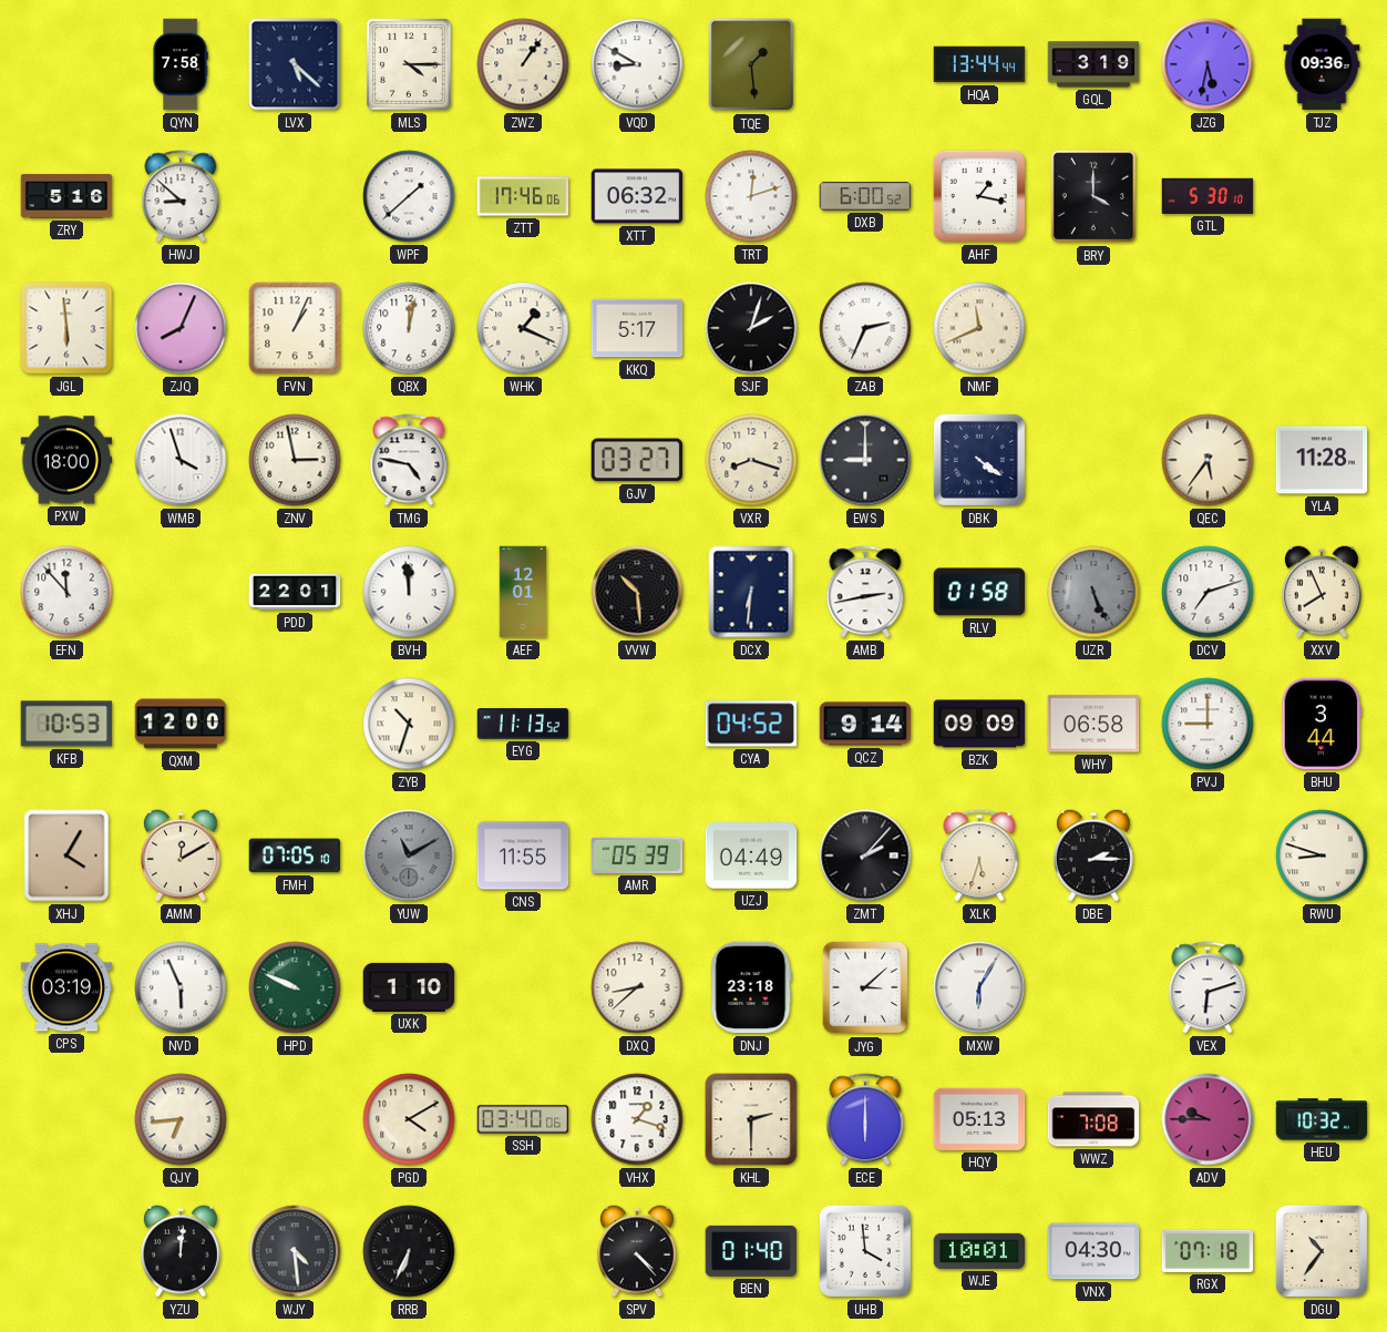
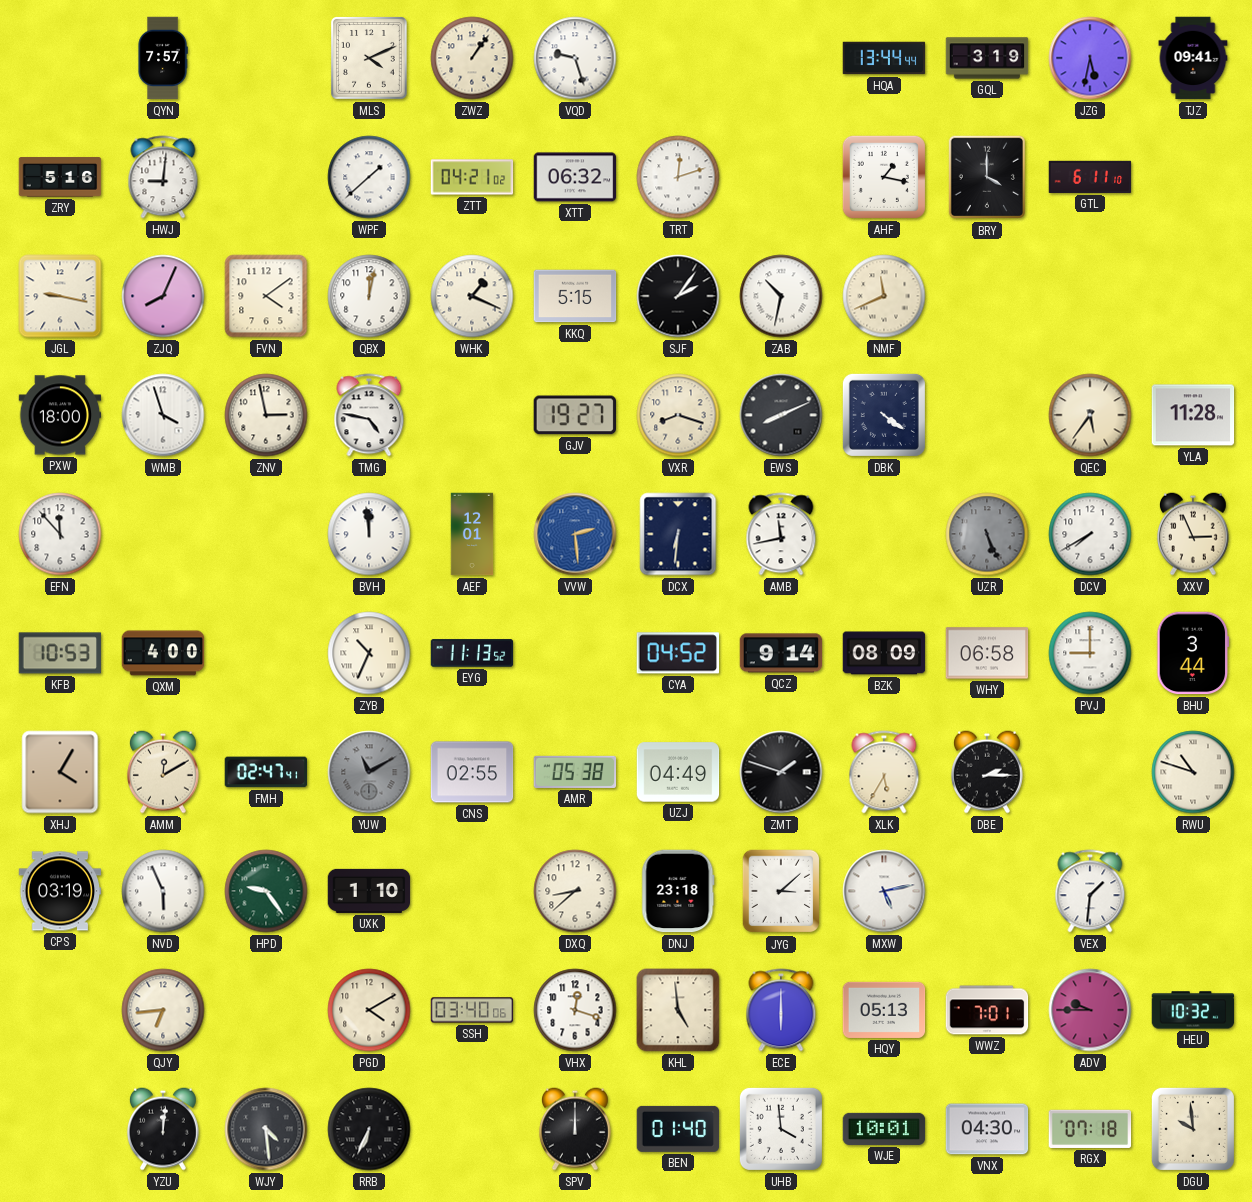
QYN: 7:58 -> 7:57 (163, 58)
LVX: 5:22 -> none (295, 64)
MLS: 4:15 -> 4:11 (369, 59)
VQD: 8:50 -> 9:27 (575, 58)
TQE: 1:29 -> none (750, 64)
TJZ: 09:36 -> 09:41 (1193, 58)
HWJ: 8:52 -> 9:01 (163, 177)
ZTT: 17:46 -> 04:21 (472, 177)
DXB: 6:00 -> none (865, 196)
GTL: 5:30 -> 6:11 (1090, 177)
JGL: 5:59 -> 9:17 (60, 296)
FVN: 1:04 -> 4:09 (266, 296)
KKQ: 5:17 -> 5:15 (575, 296)
SJF: 2:03 -> 2:06 (678, 296)
ZAB: 2:34 -> 10:32 (781, 296)
GJV: 03:27 -> 19:27 (574, 415)
EWS: 9:00 -> 8:11 (781, 415)
PDD: 22:01 -> none (295, 592)
VVW: 10:29 -> 2:29 (575, 534)
VVW dial: black -> blue (575, 534)
AMB: 2:43 -> 11:43 (781, 534)
RLV: 01:58 -> none (979, 592)
DCV: 7:12 -> 7:40 (1090, 534)
XXV: 7:56 -> 2:56 (1193, 534)
QXM: 12:00 -> 4:00 (163, 653)
ZYB: 10:33 -> 10:34 (369, 653)
BZK: 09:09 -> 08:09 (884, 653)
FMH: 07:05 -> 02:47 (266, 772)
CNS: 11:55 -> 02:55 (472, 772)
AMR: 05:39 -> 05:38 (575, 772)
ZMT: 2:07 -> 1:48 (781, 772)
XLK: 5:33 -> 5:35 (884, 772)
RWU: 8:48 -> 10:48 (1193, 772)
HPD: 9:49 -> 9:24 (266, 891)
MXW: 6:05 -> 5:13 (884, 891)
VEX: 6:12 -> 1:31 (1090, 891)
VHX: 1:18 -> 12:18 (575, 1010)
KHL: 2:30 -> 4:59 (678, 1010)
WWZ: 7:08 -> 7:01 (987, 1010)
SPV: 4:23 -> 12:00 (575, 1129)
DGU: 10:36 -> 9:59 (1193, 1129)
